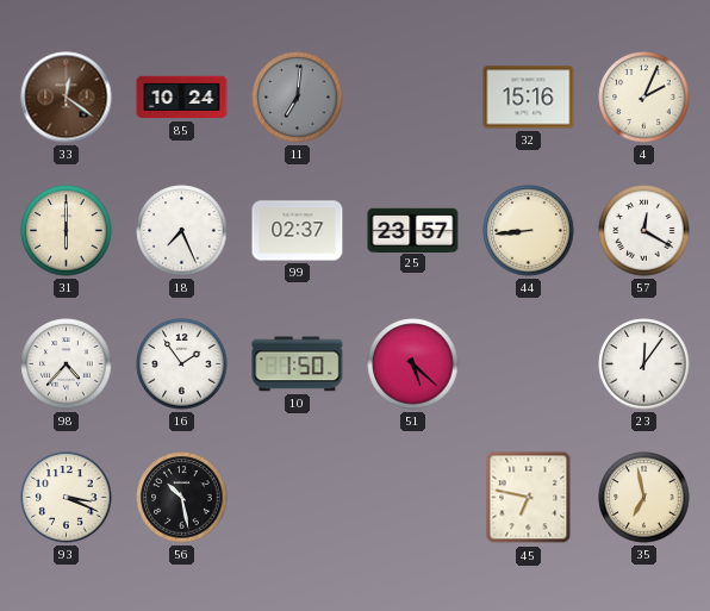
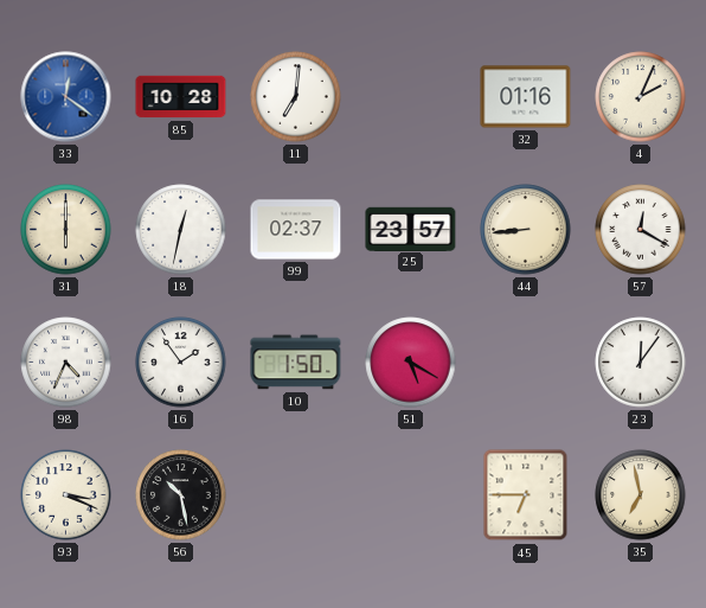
33 dial: brown -> blue (66, 97)
85: 10:24 -> 10:28 (181, 97)
11 dial: grey -> white (296, 97)
32: 15:16 -> 01:16 (526, 97)
18: 7:26 -> 12:32 (181, 230)
98: 4:37 -> 4:34 (66, 363)
51: 5:22 -> 5:20 (411, 363)
45: 6:47 -> 6:45 (526, 495)
